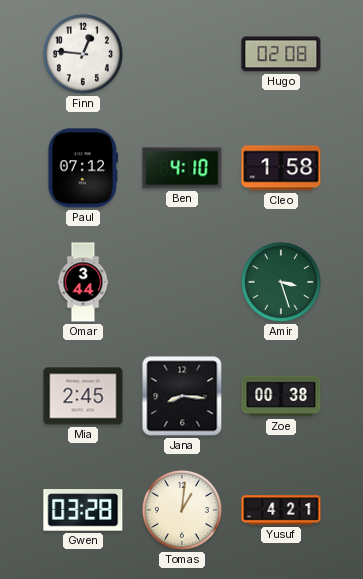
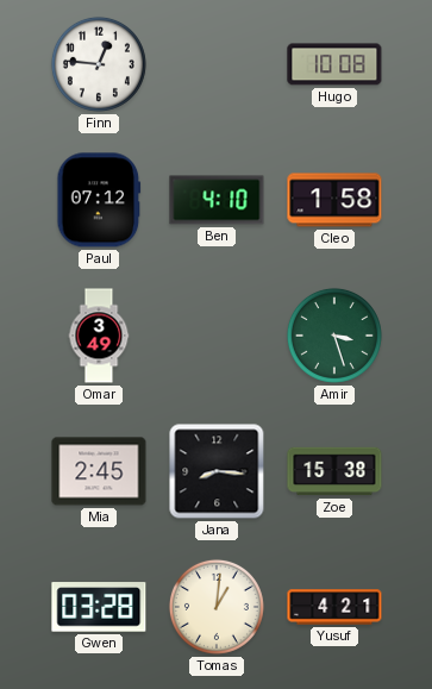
Hugo: 02:08 -> 10:08 (334, 64)
Omar: 3:44 -> 3:49 (99, 336)
Zoe: 00:38 -> 15:38 (334, 471)
